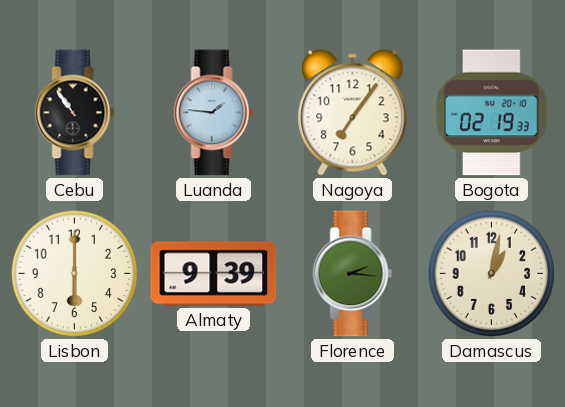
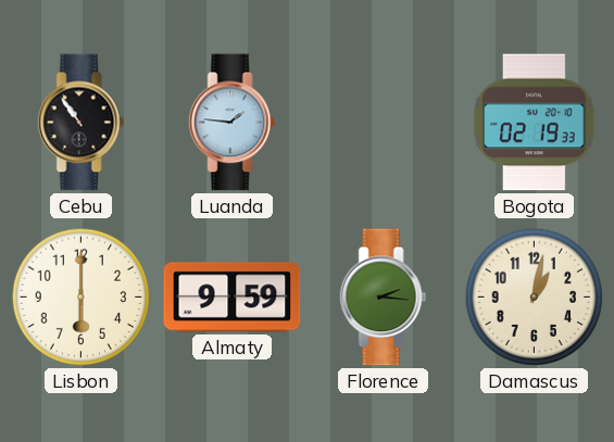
Nagoya: 7:06 -> none (353, 113)
Almaty: 9:39 -> 9:59 (233, 298)
